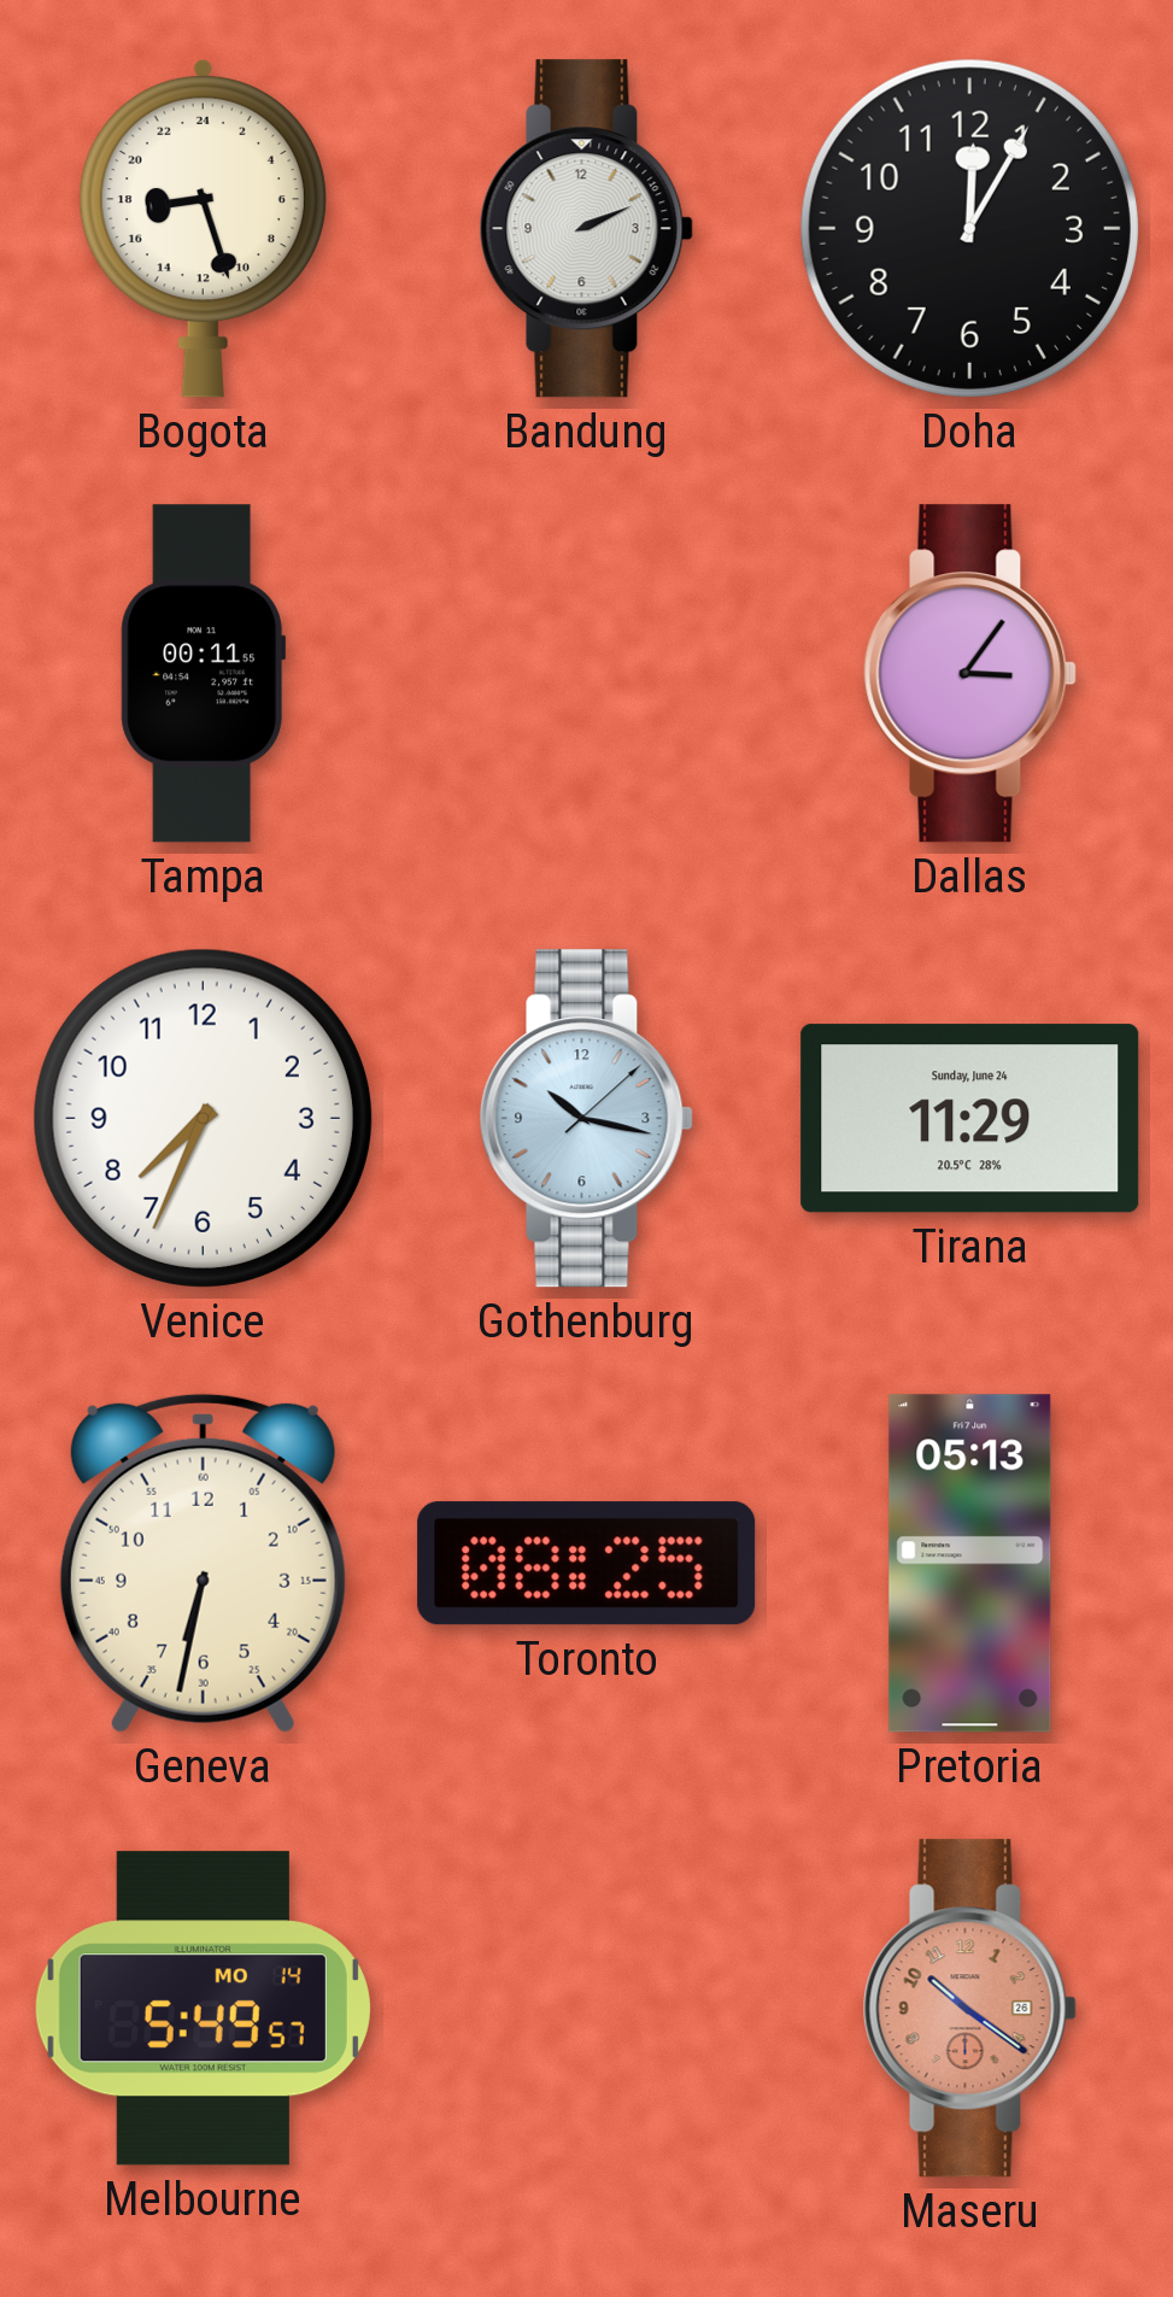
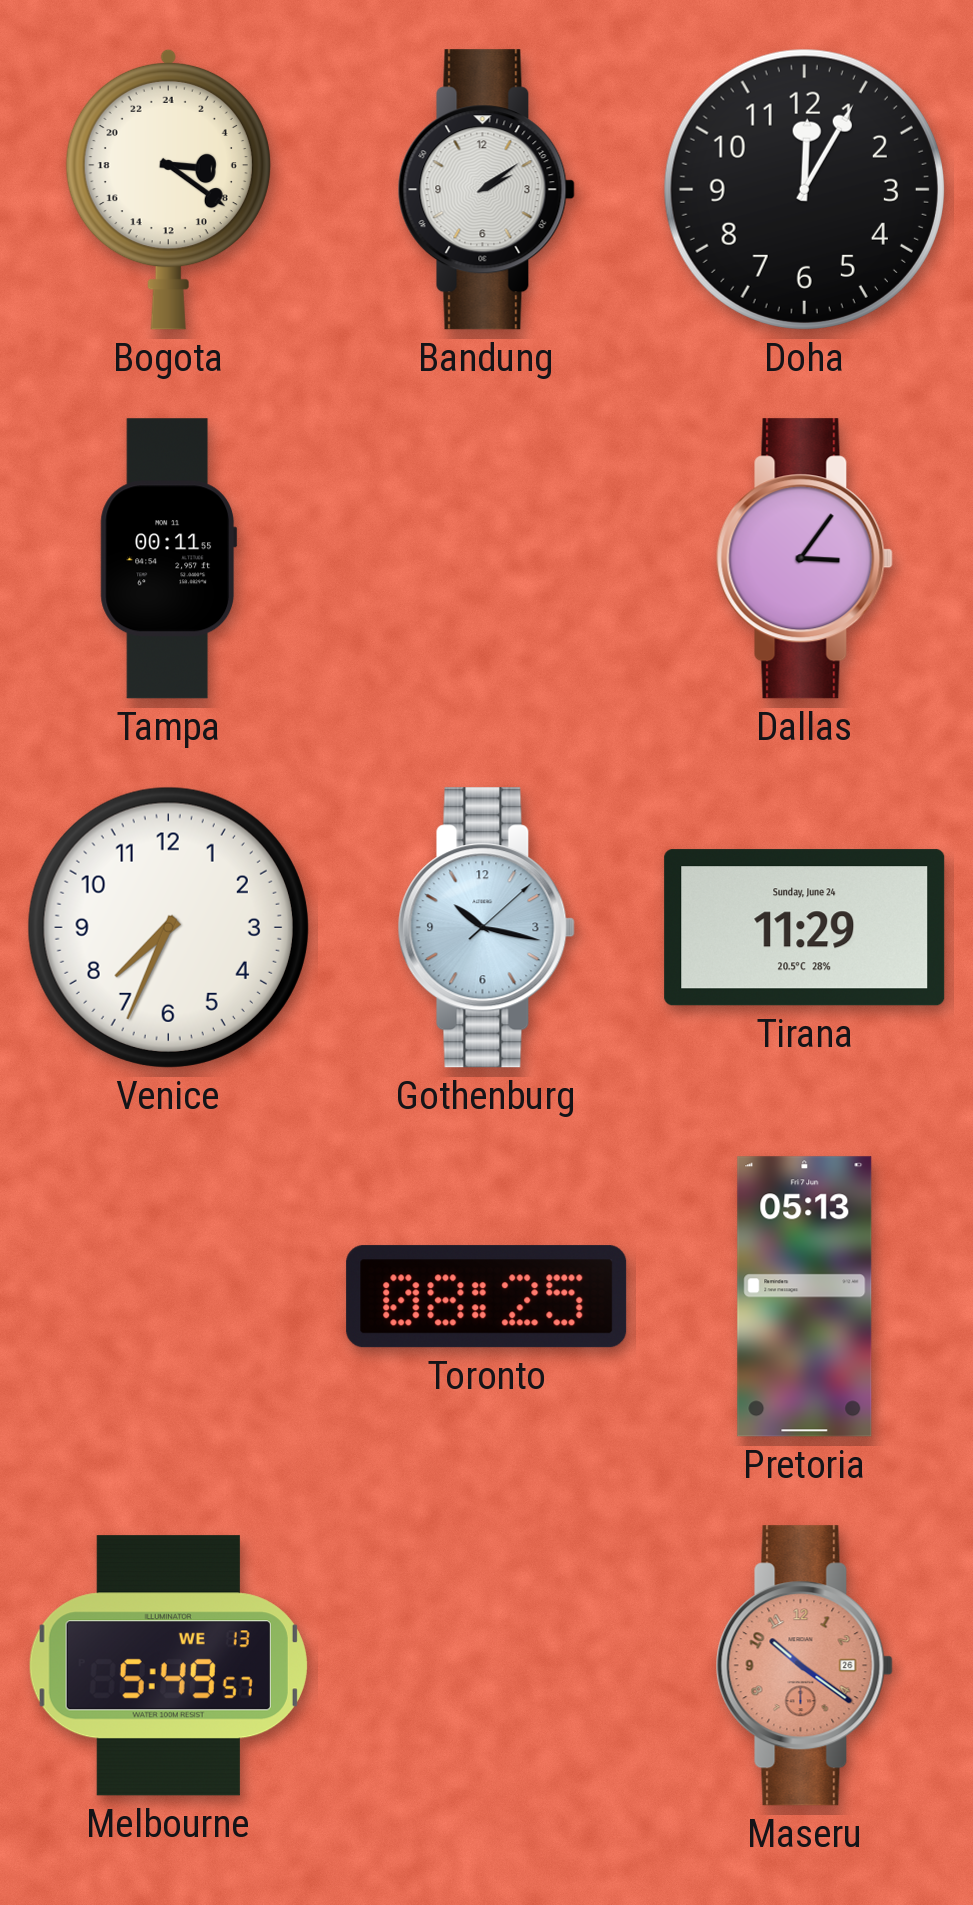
Bogota: 17:27 -> 6:21 (168, 189)
Bandung: 2:11 -> 2:09 (486, 190)
Geneva: 6:32 -> none (203, 1563)
Melbourne date: MO 14 -> WE 13 (168, 1666)
